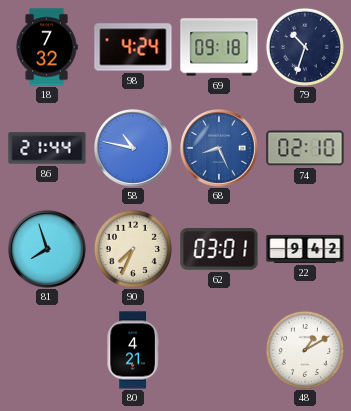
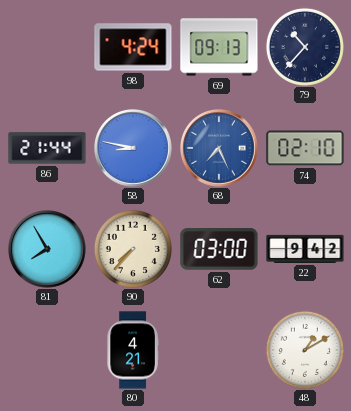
18: 7:32 -> none (47, 47)
69: 09:18 -> 09:13 (219, 47)
79: 10:33 -> 10:37 (305, 47)
58: 10:47 -> 8:47 (134, 149)
68: 8:26 -> 7:26 (220, 149)
81: 7:57 -> 7:55 (48, 250)
90: 7:34 -> 7:37 (133, 249)
62: 03:01 -> 03:00 (219, 249)
